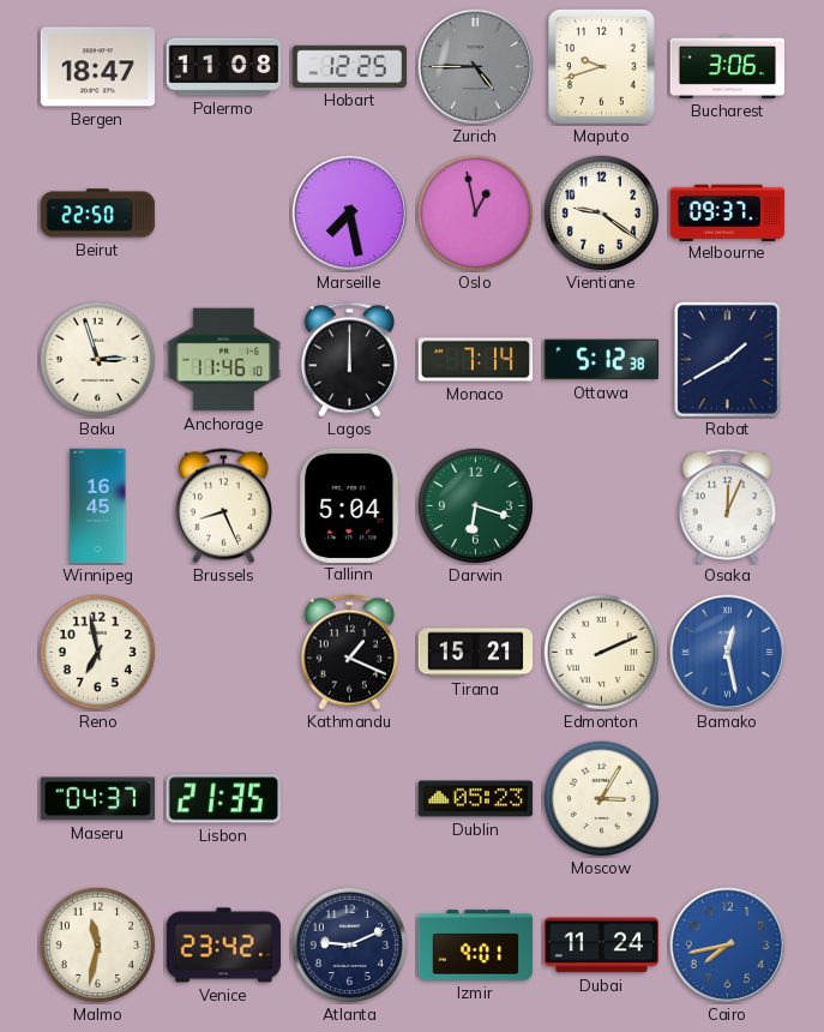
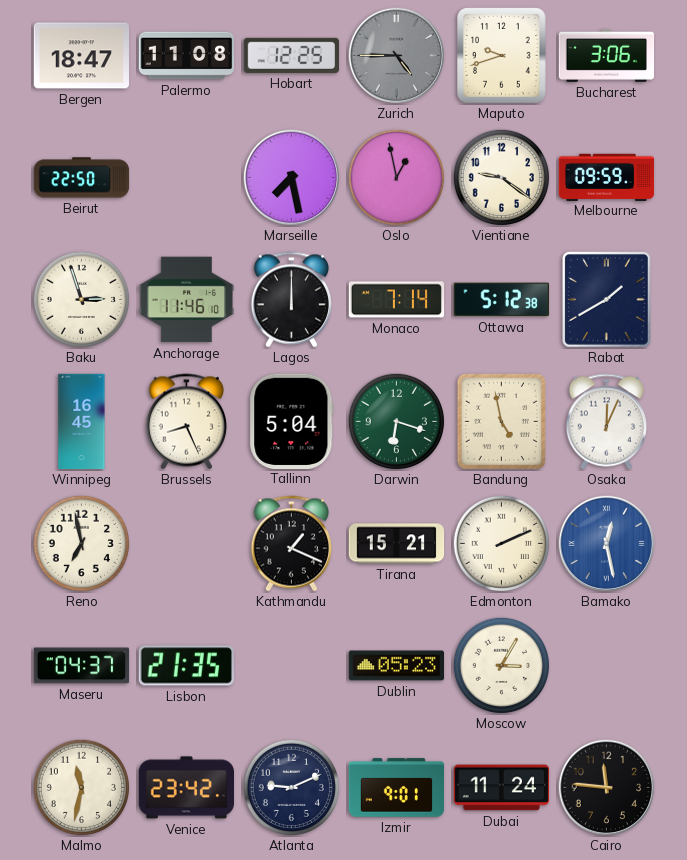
Melbourne: 09:37 -> 09:59 (607, 177)
Bandung: none -> 4:58 (501, 421)
Cairo: 7:43 -> 11:46 (607, 788)
Cairo dial: blue -> black (607, 788)
